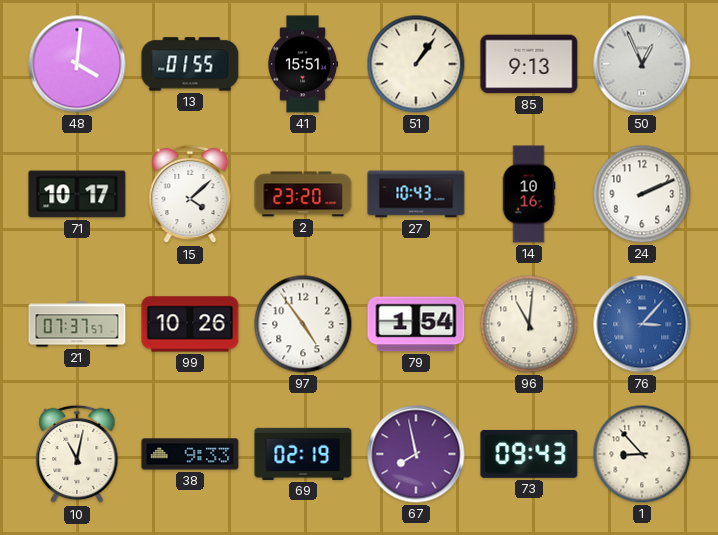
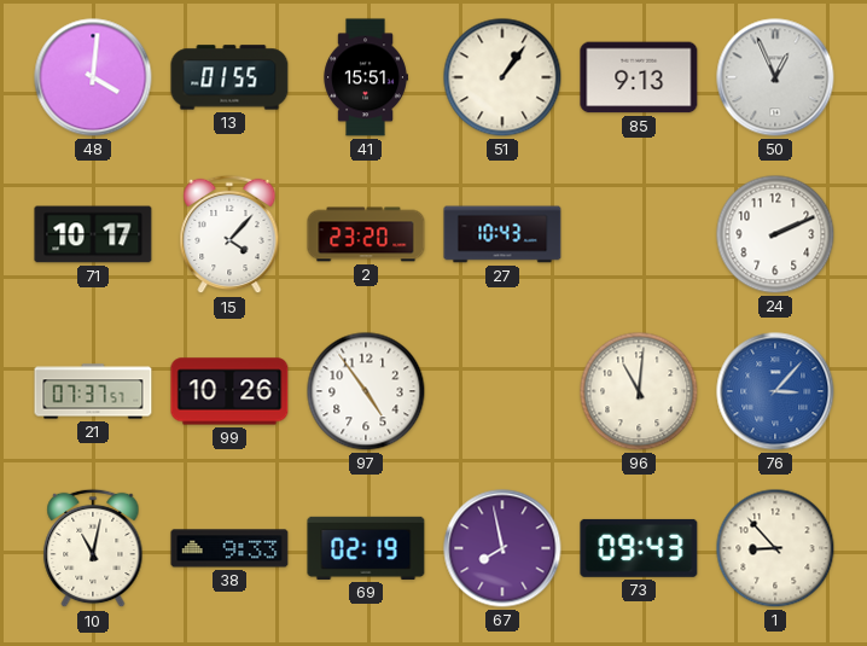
15: 4:08 -> 4:07 (229, 234)
14: 10:16 -> none (529, 194)
79: 1:54 -> none (416, 324)
